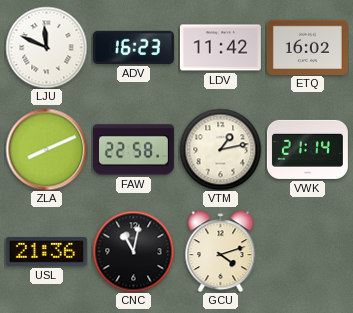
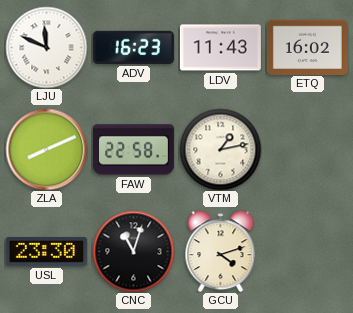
LDV: 11:42 -> 11:43 (220, 48)
VWK: 21:14 -> none (307, 149)
USL: 21:36 -> 23:30 (46, 252)
CNC: 11:02 -> 11:03 (133, 251)
